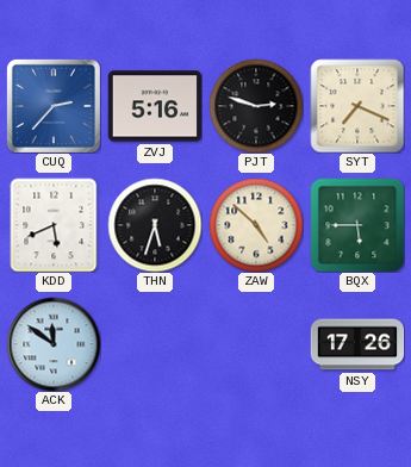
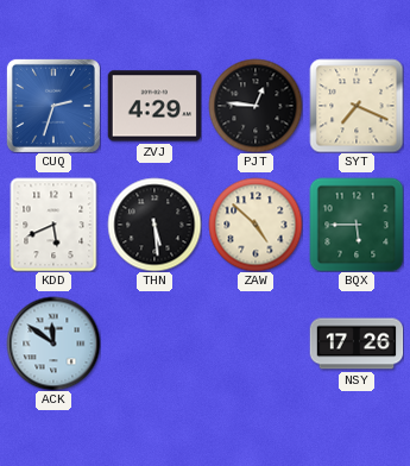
CUQ: 2:37 -> 2:33 (53, 106)
ZVJ: 5:16 -> 4:29 (154, 106)
PJT: 2:48 -> 12:46 (256, 106)
THN: 5:33 -> 5:29 (154, 225)
